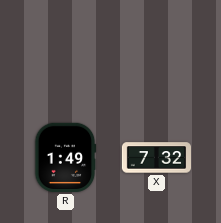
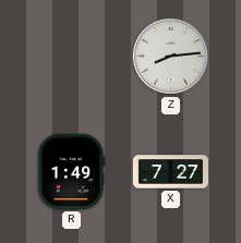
Z: none -> 8:14 (170, 56)
X: 7:32 -> 7:27 (170, 172)
